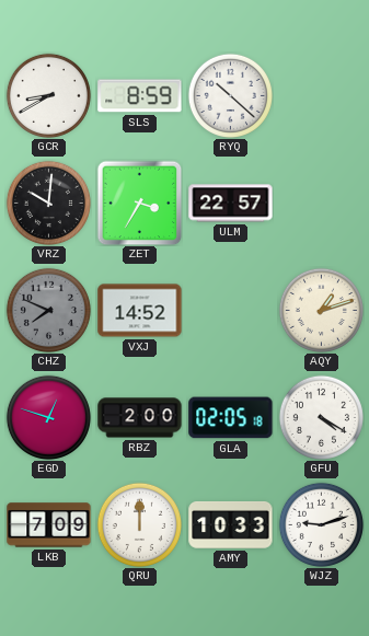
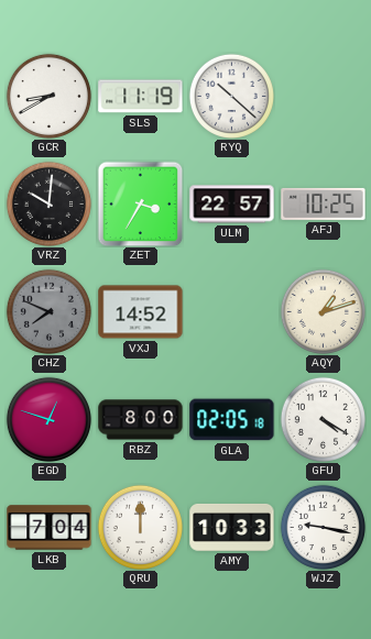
SLS: 8:59 -> 11:19 (141, 97)
AFJ: none -> 10:25 (324, 203)
RBZ: 2:00 -> 8:00 (141, 420)
LKB: 7:09 -> 7:04 (50, 528)
WJZ: 9:12 -> 9:17 (323, 527)
